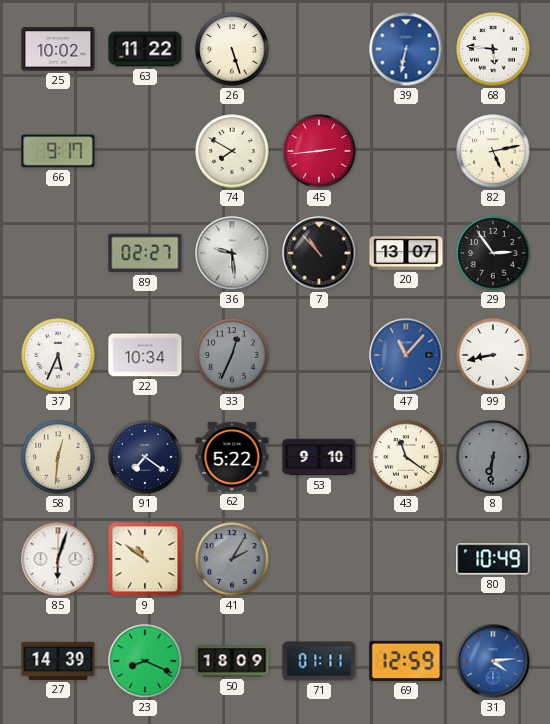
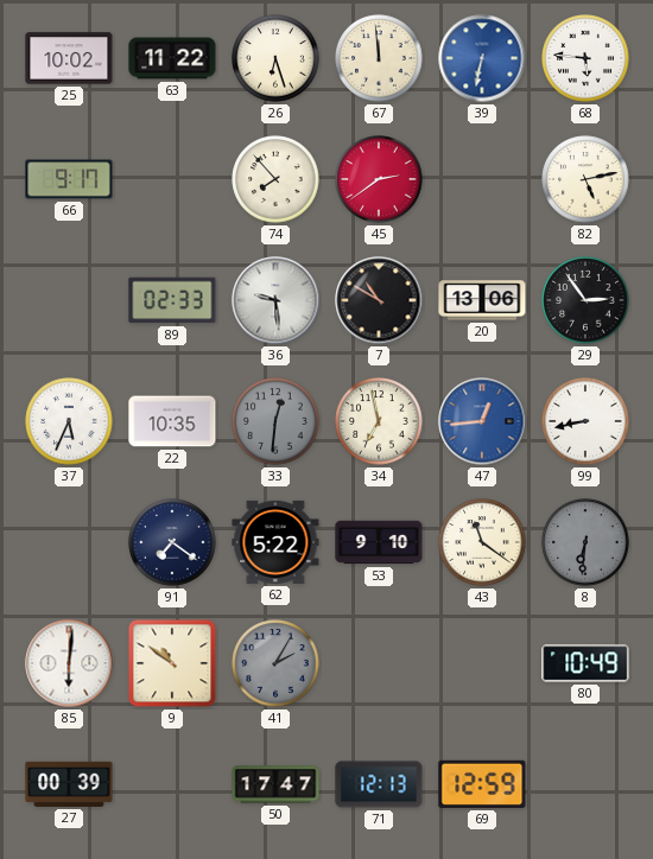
26: 5:27 -> 6:27 (275, 58)
67: none -> 11:59 (379, 58)
74: 7:50 -> 7:53 (275, 179)
45: 2:44 -> 2:39 (379, 179)
89: 02:27 -> 02:33 (172, 300)
7: 10:53 -> 10:50 (379, 300)
20: 13:07 -> 13:06 (482, 300)
22: 10:34 -> 10:35 (172, 421)
33: 12:34 -> 12:31 (275, 421)
34: none -> 6:58 (379, 421)
47: 11:07 -> 12:44 (482, 421)
58: 12:31 -> none (58, 457)
85: 6:03 -> 6:01 (69, 663)
27: 14:39 -> 00:39 (69, 784)
23: 8:19 -> none (145, 661)
50: 18:09 -> 17:47 (275, 784)
71: 01:11 -> 12:13 (379, 784)
31: 4:14 -> none (493, 661)
